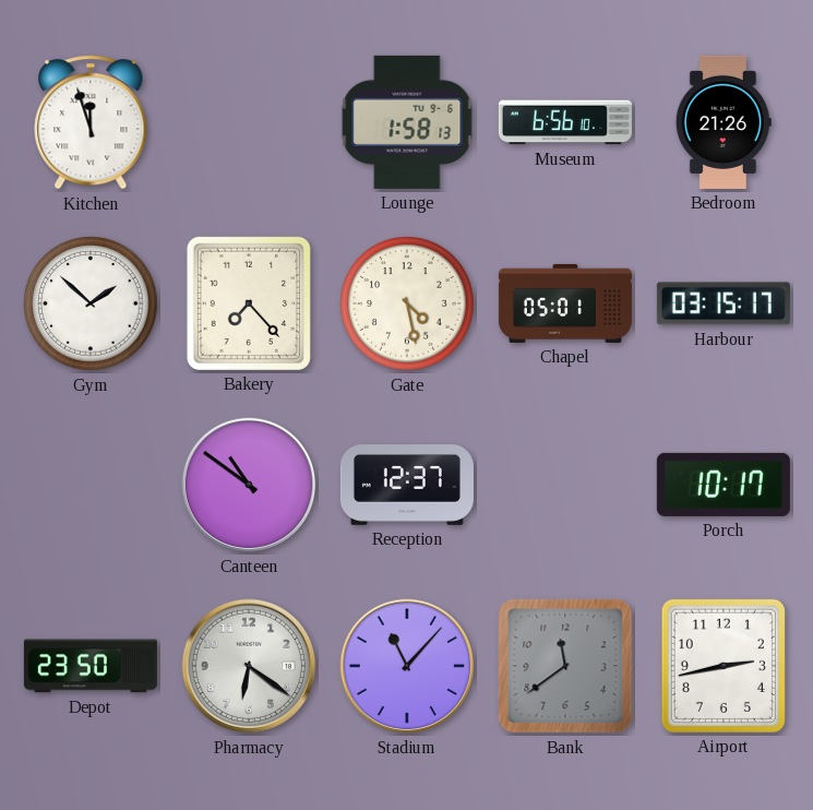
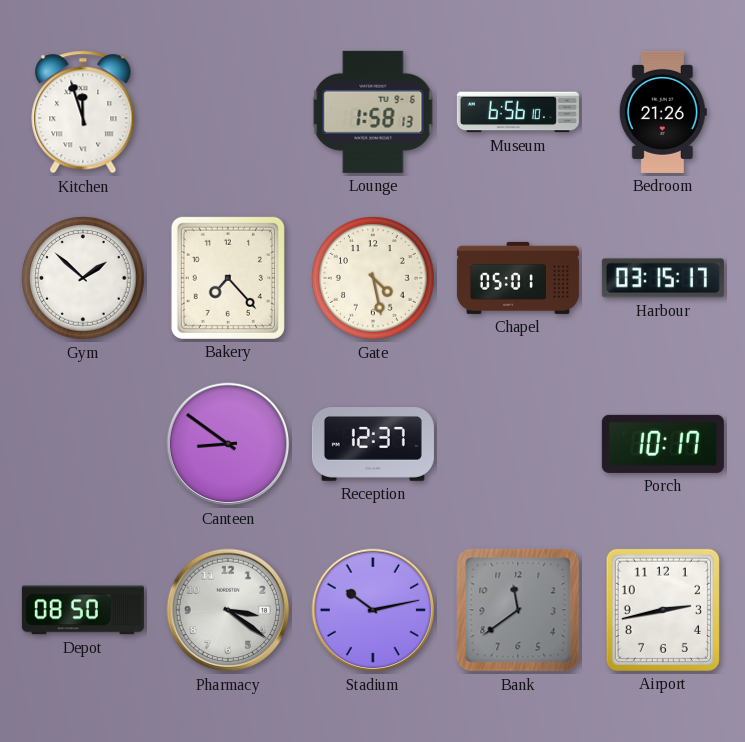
Canteen: 10:51 -> 8:51 (228, 444)
Depot: 23:50 -> 08:50 (83, 610)
Pharmacy: 6:21 -> 3:21 (228, 610)
Stadium: 11:07 -> 10:13 (373, 610)
